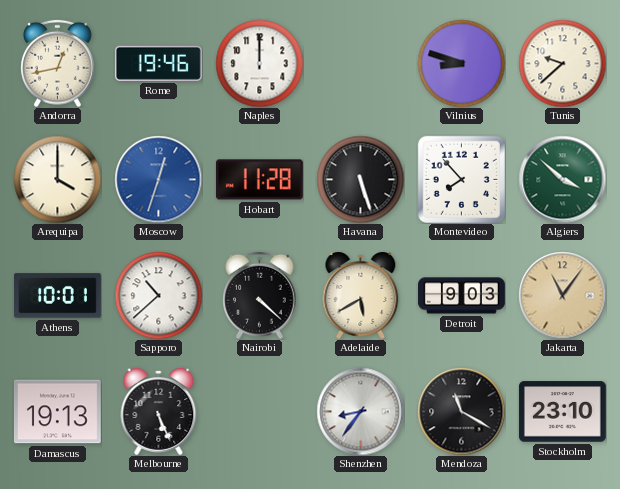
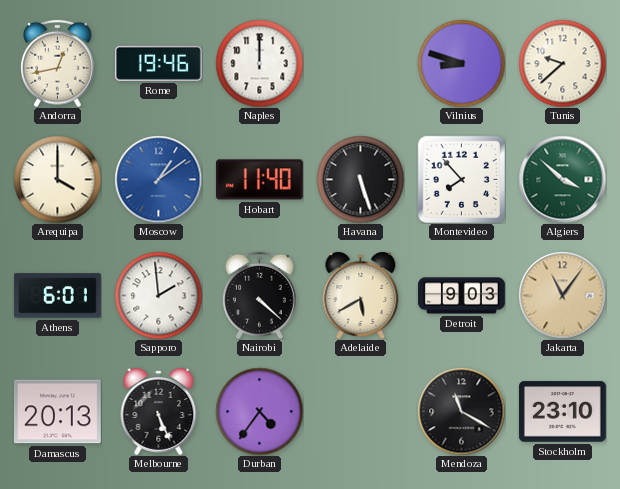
Moscow: 12:33 -> 1:09 (158, 179)
Hobart: 11:28 -> 11:40 (259, 180)
Athens: 10:01 -> 6:01 (58, 296)
Sapporo: 10:38 -> 1:59 (158, 295)
Damascus: 19:13 -> 20:13 (57, 412)
Durban: none -> 4:36 (259, 411)
Shenzhen: 8:36 -> none (360, 411)
